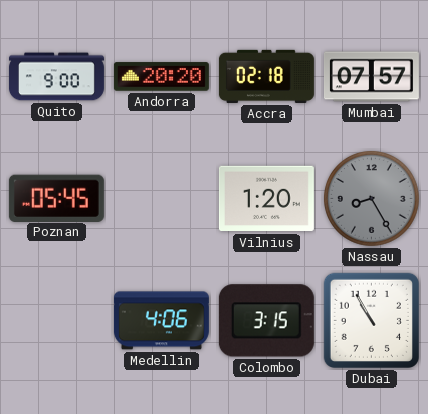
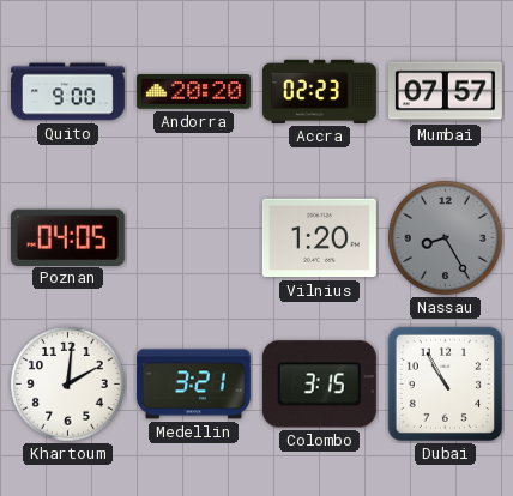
Accra: 02:18 -> 02:23 (319, 91)
Poznan: 05:45 -> 04:05 (67, 237)
Khartoum: none -> 2:01 (68, 385)
Medellin: 4:06 -> 3:21 (193, 385)
